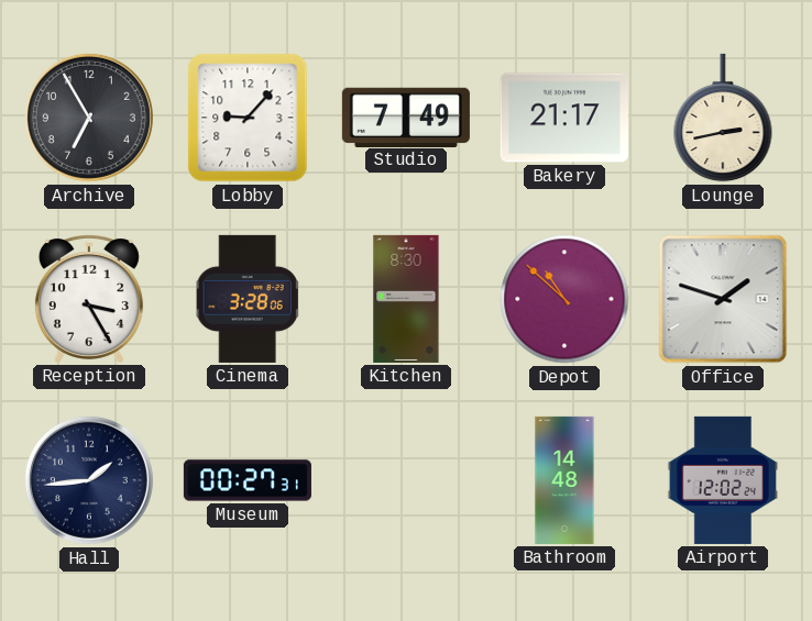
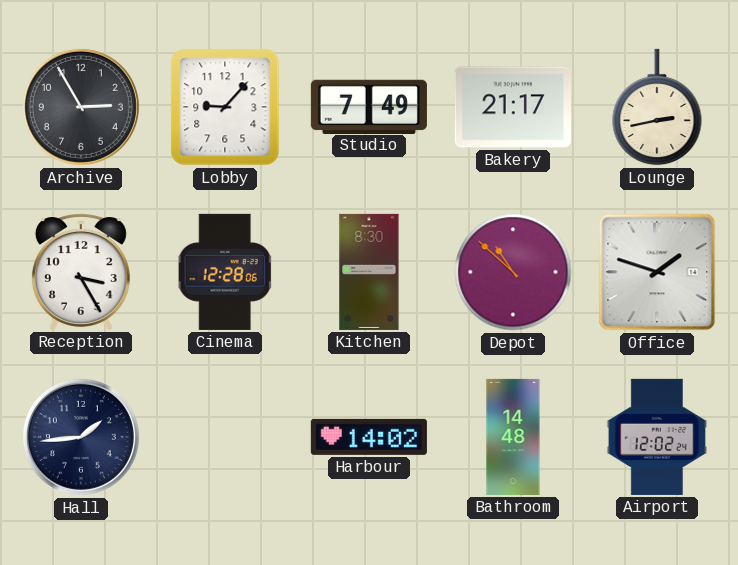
Archive: 6:55 -> 2:55 (81, 107)
Cinema: 3:28 -> 12:28 (225, 272)
Museum: 00:27 -> none (248, 480)
Harbour: none -> 14:02 (369, 437)
